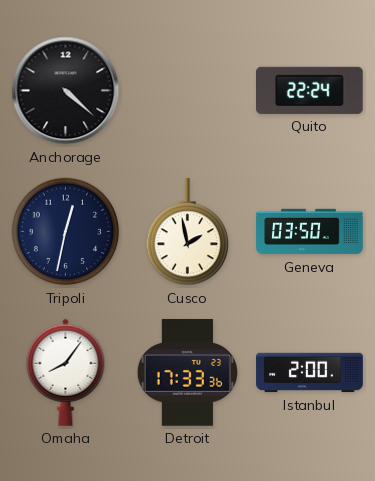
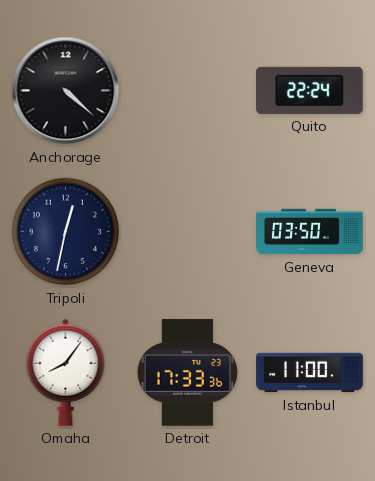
Cusco: 1:58 -> none (188, 233)
Istanbul: 2:00 -> 11:00 (310, 373)
